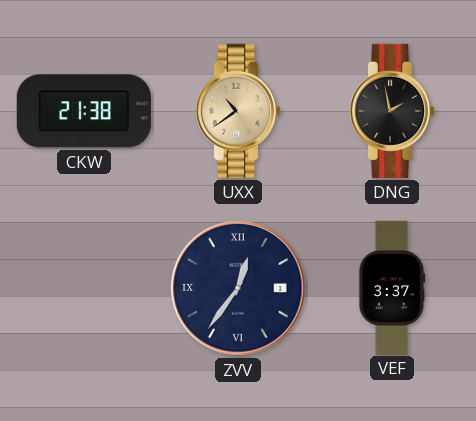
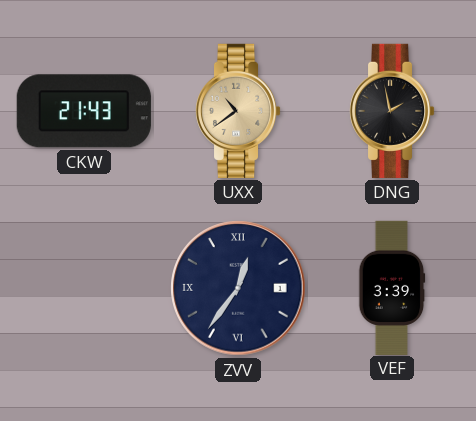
CKW: 21:38 -> 21:43 (84, 111)
VEF: 3:37 -> 3:39 (392, 287)
